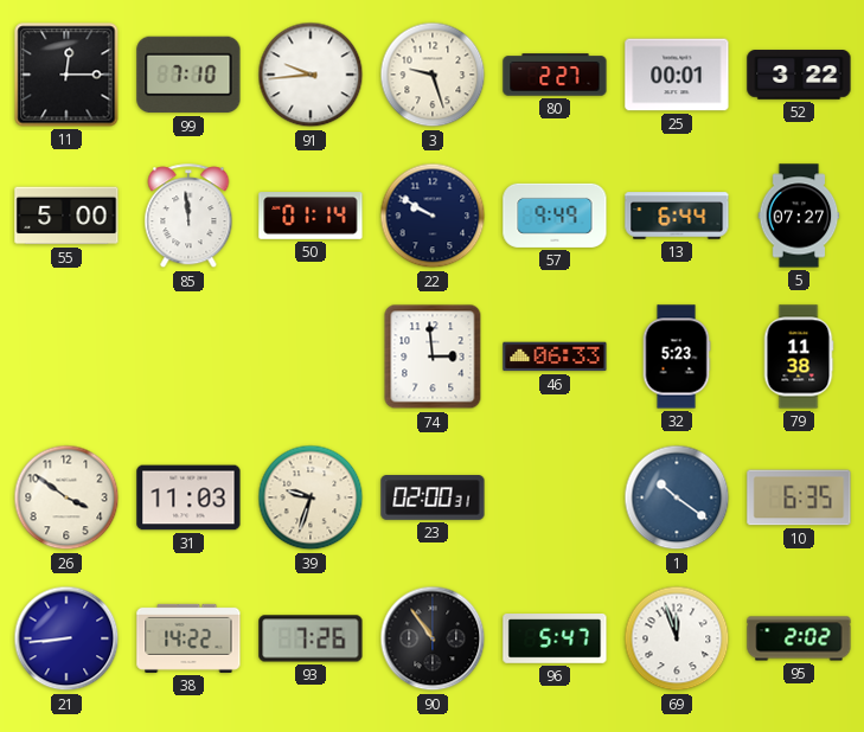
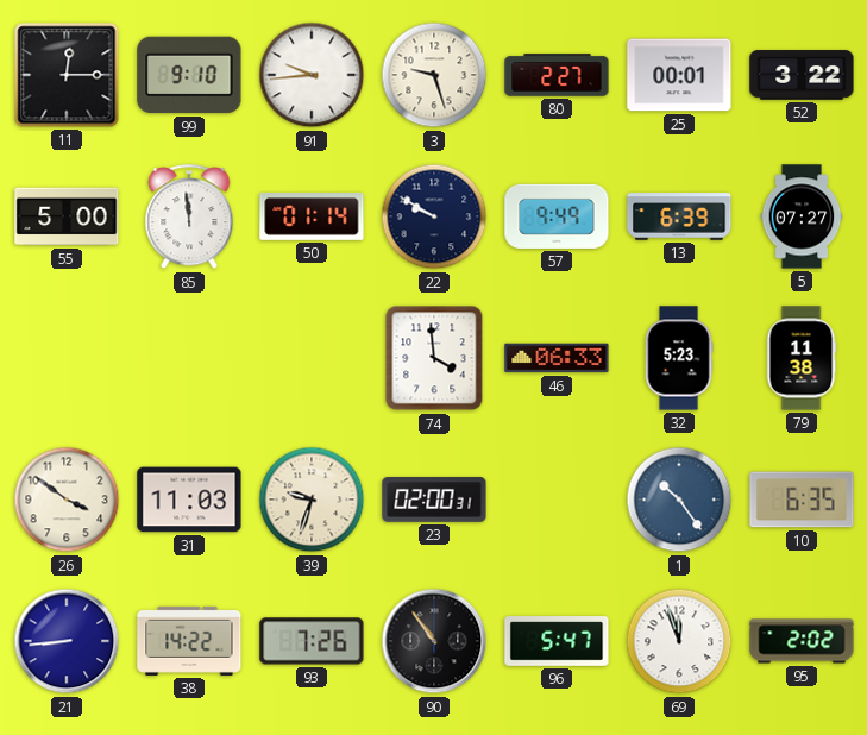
99: 7:10 -> 9:10 (189, 75)
13: 6:44 -> 6:39 (679, 216)
74: 2:59 -> 3:59 (434, 358)
1: 10:21 -> 10:24 (679, 500)
